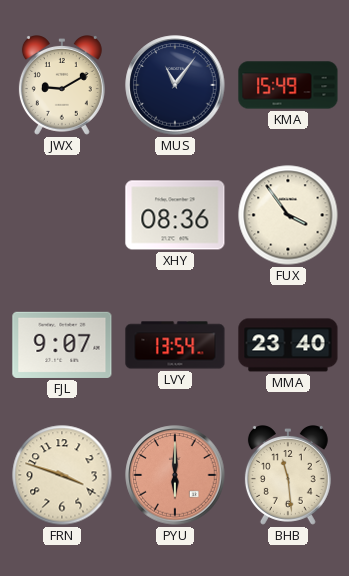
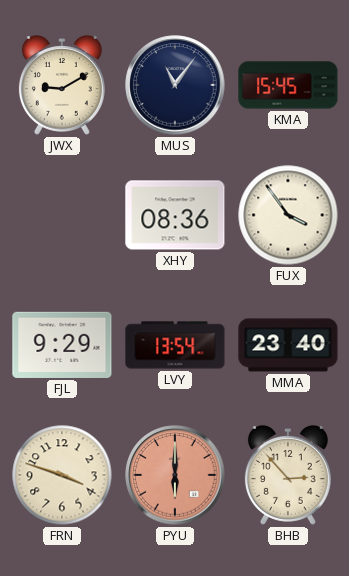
KMA: 15:49 -> 15:45 (288, 85)
FJL: 9:07 -> 9:29 (62, 345)
BHB: 11:29 -> 2:53 (288, 476)
